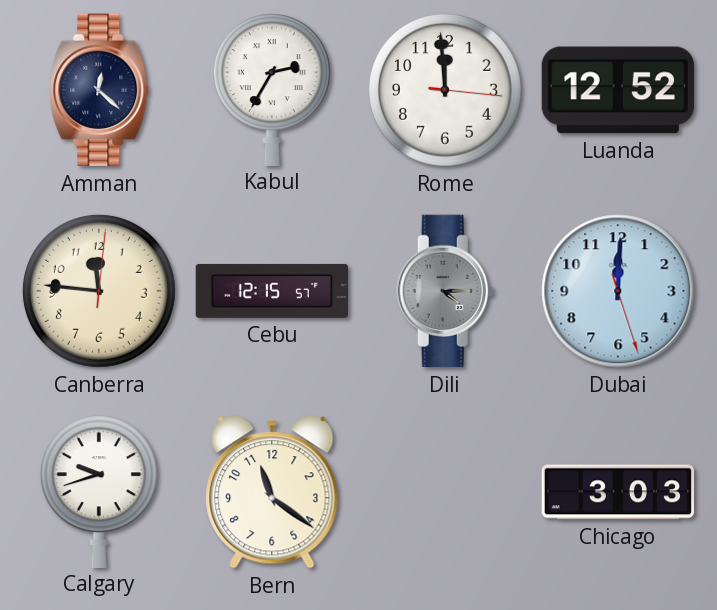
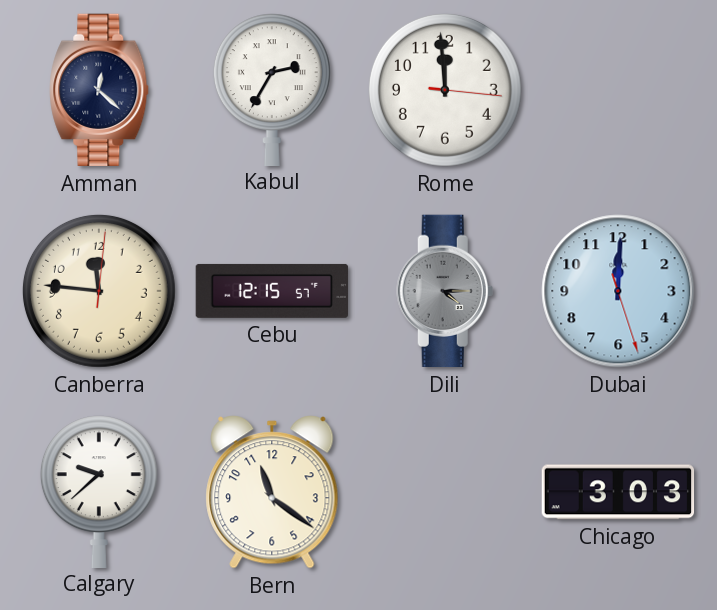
Luanda: 12:52 -> none (617, 90)
Calgary: 9:42 -> 9:38 (99, 491)
